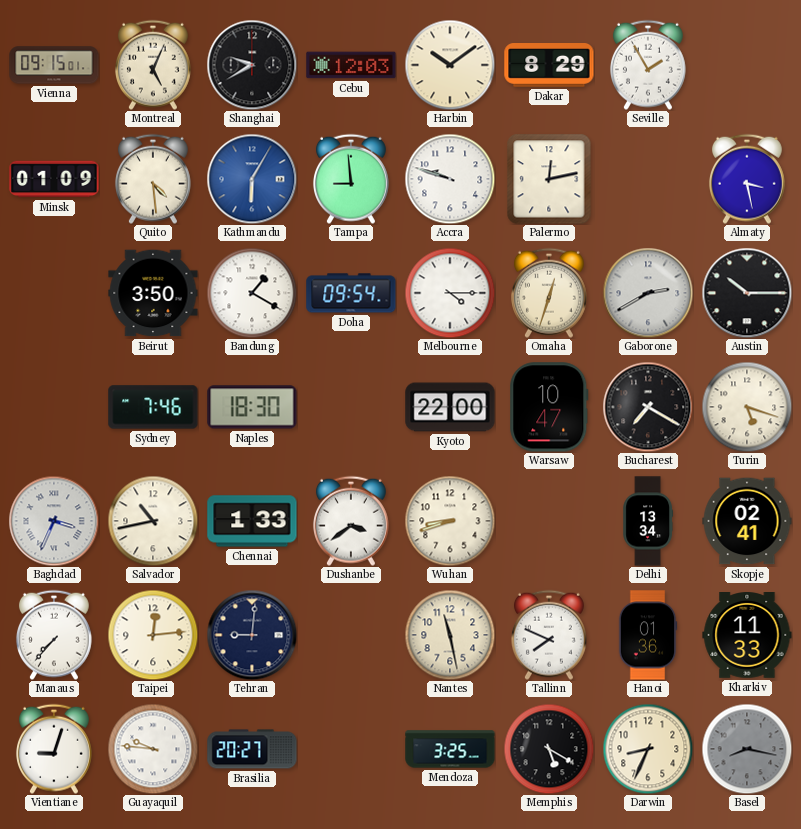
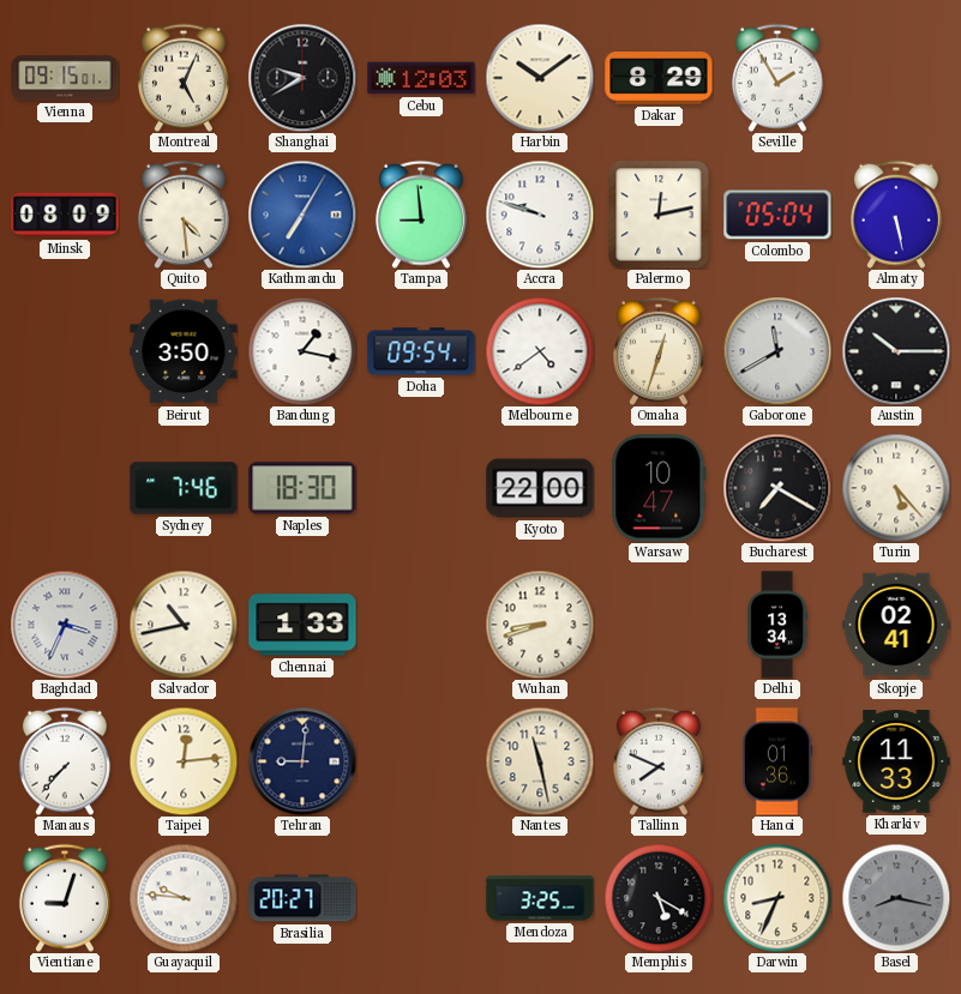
Minsk: 01:09 -> 08:09 (65, 215)
Kathmandu: 6:05 -> 7:05 (302, 215)
Colombo: none -> 05:04 (777, 215)
Almaty: 3:28 -> 5:28 (896, 215)
Bandung: 1:20 -> 1:17 (302, 351)
Melbourne: 4:15 -> 4:39 (540, 351)
Gaborone: 2:40 -> 11:40 (777, 351)
Turin: 5:18 -> 5:23 (896, 488)
Dushanbe: 3:39 -> none (351, 521)
